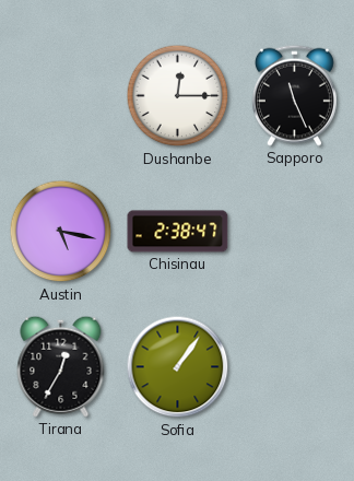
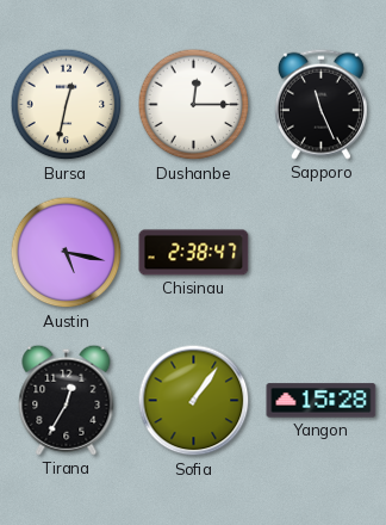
Bursa: none -> 12:32 (67, 105)
Yangon: none -> 15:28 (322, 401)
